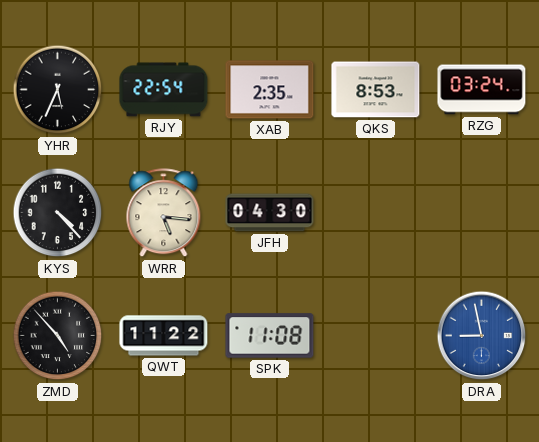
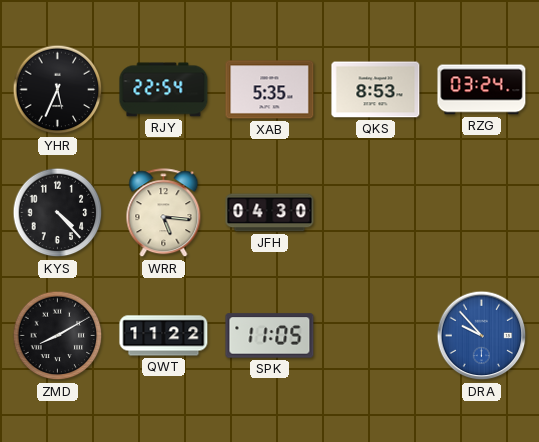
XAB: 2:35 -> 5:35 (270, 90)
ZMD: 4:53 -> 8:10 (58, 336)
SPK: 11:08 -> 11:05 (270, 336)
DRA: 8:58 -> 9:53 (482, 336)
